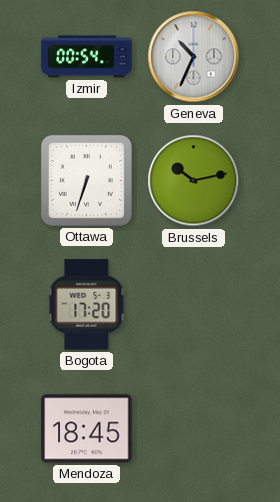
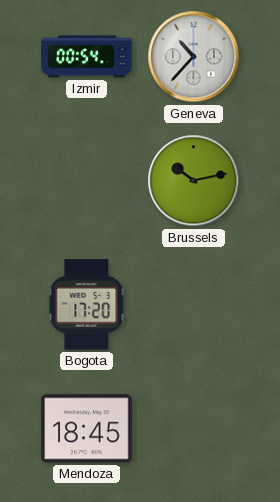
Geneva: 10:34 -> 10:37 (194, 57)
Ottawa: 6:33 -> none (86, 180)
